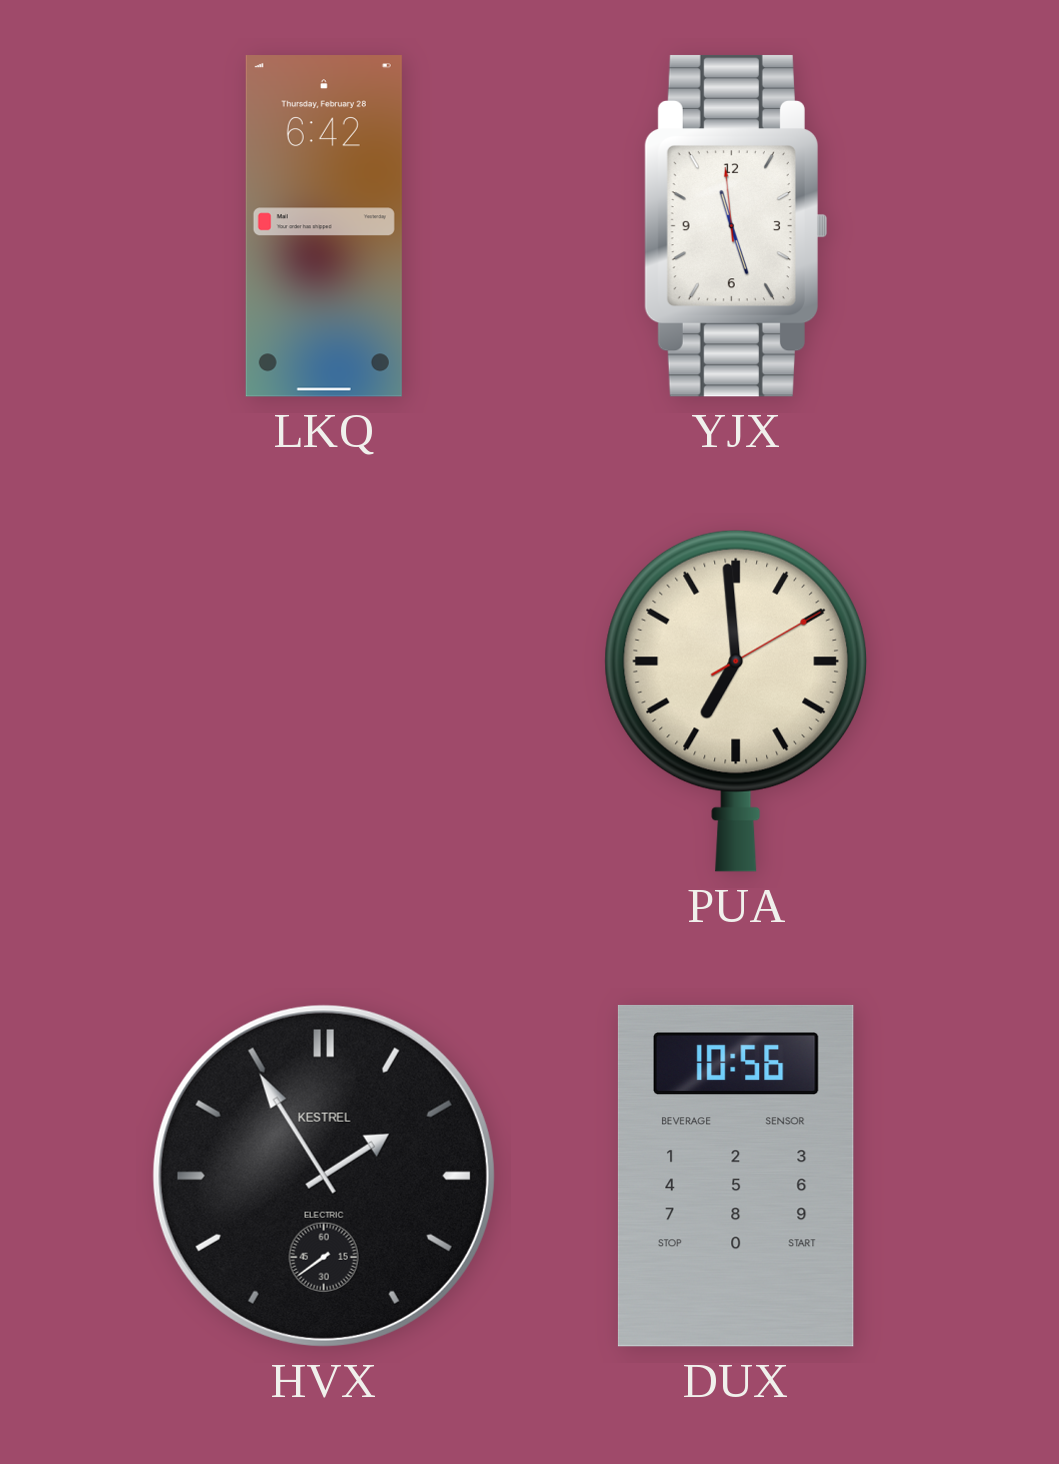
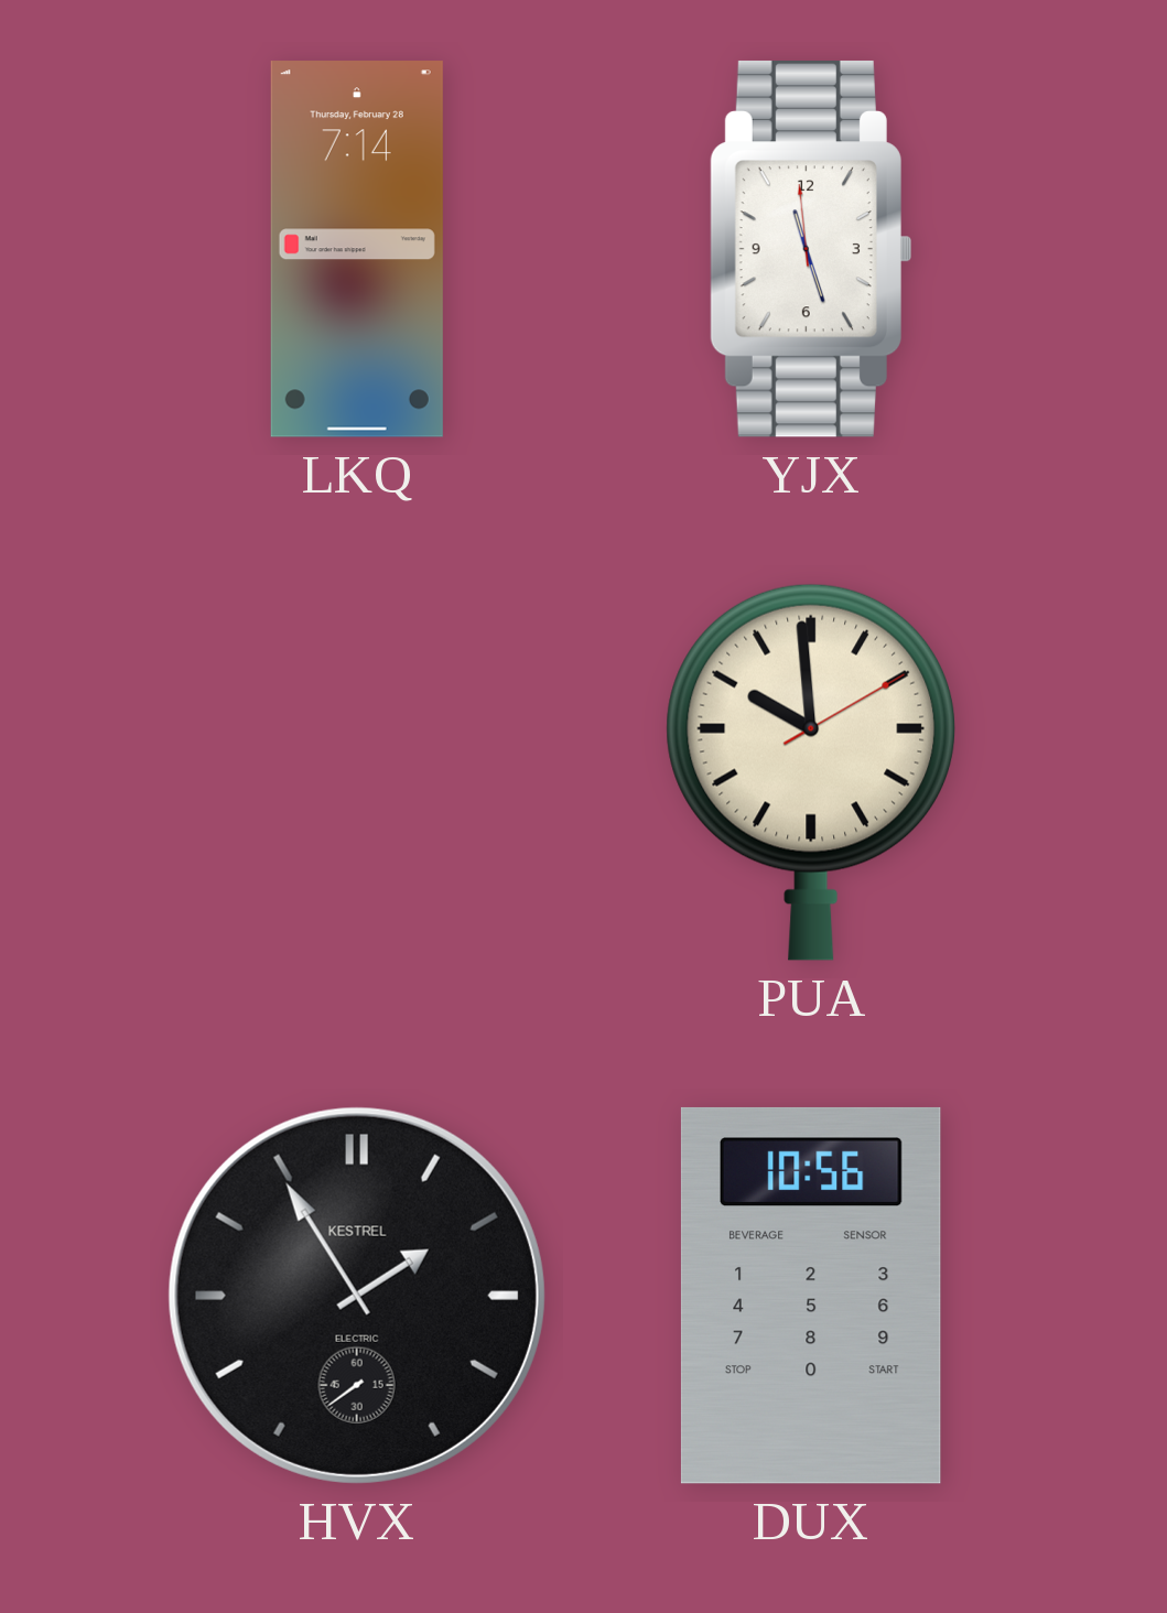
LKQ: 6:42 -> 7:14 (357, 249)
PUA: 6:59 -> 9:59 (811, 772)
